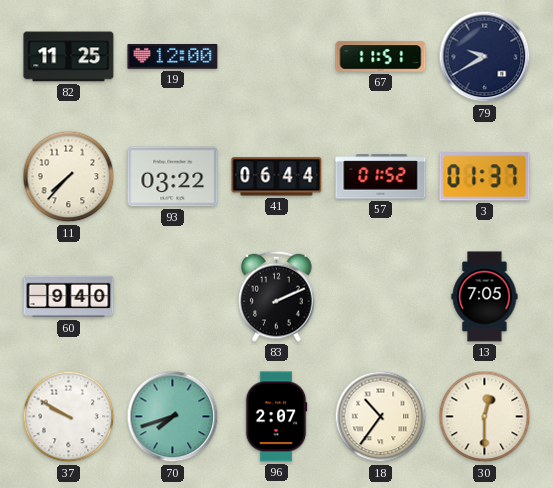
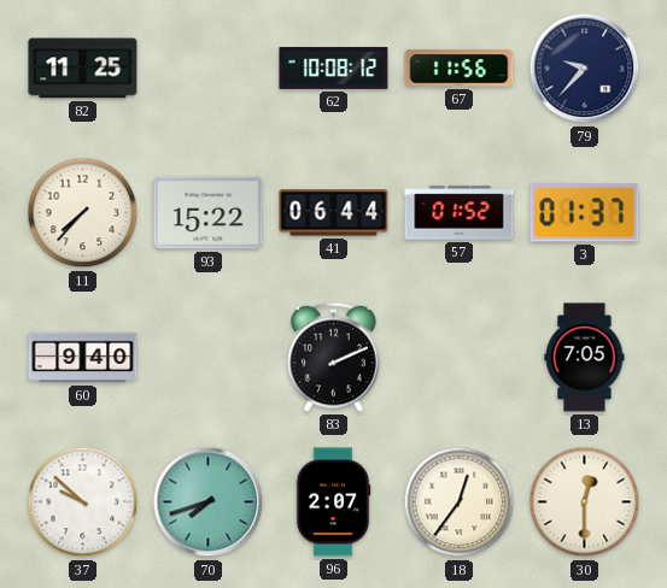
19: 12:00 -> none (173, 57)
62: none -> 10:08 (334, 69)
67: 11:51 -> 11:56 (460, 69)
79: 9:40 -> 9:37 (585, 69)
93: 03:22 -> 15:22 (209, 213)
37: 9:50 -> 9:52 (83, 502)
18: 10:36 -> 12:36 (460, 502)
